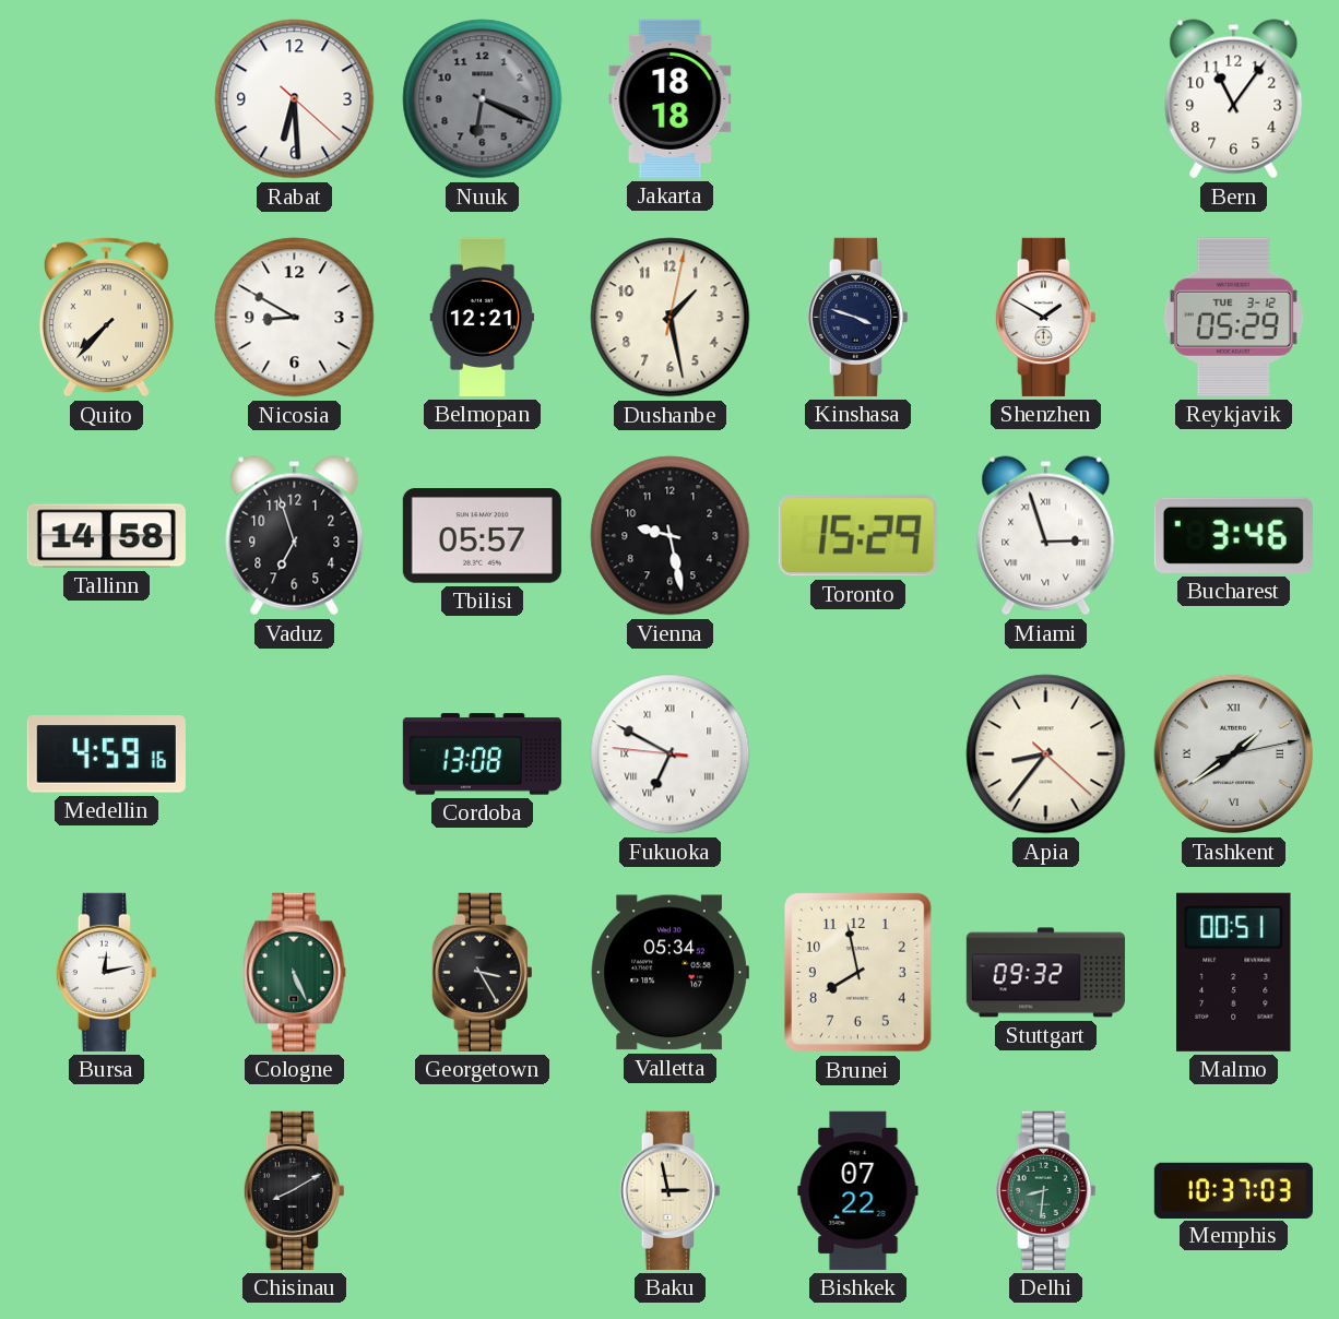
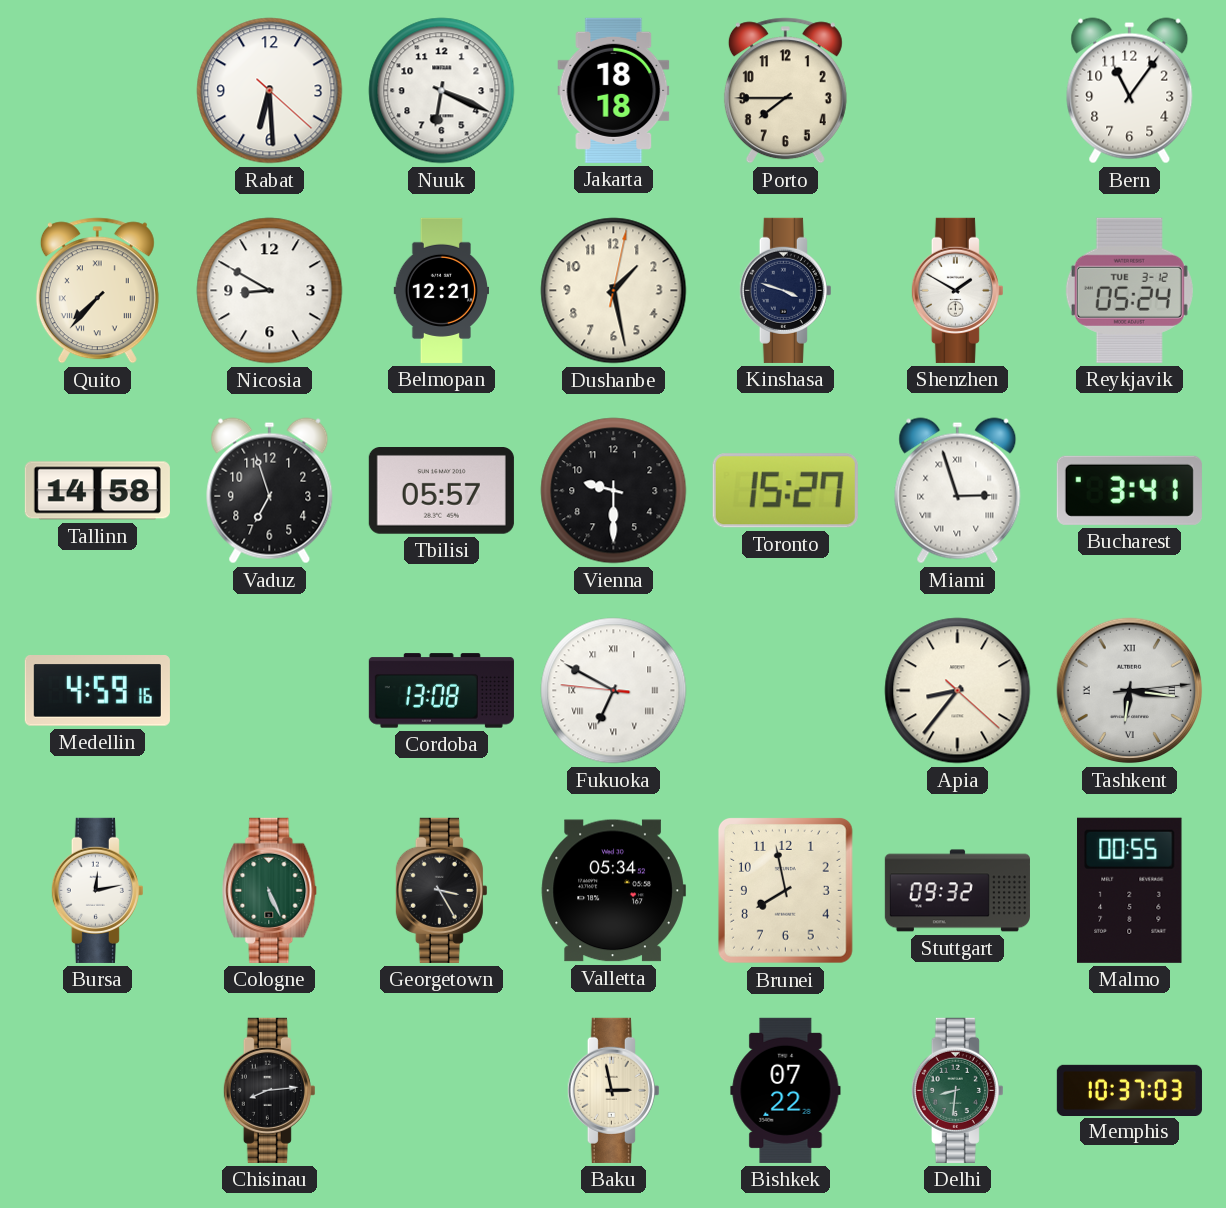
Nuuk dial: grey -> white (442, 91)
Porto: none -> 7:45 (785, 91)
Reykjavik: 05:29 -> 05:24 (1129, 290)
Vienna: 9:28 -> 9:30 (614, 491)
Toronto: 15:29 -> 15:27 (785, 491)
Bucharest: 3:46 -> 3:41 (1129, 490)
Tashkent: 1:39 -> 6:16 (1130, 691)
Malmo: 00:51 -> 00:55 (1130, 890)
Chisinau: 8:10 -> 8:14 (269, 1090)
